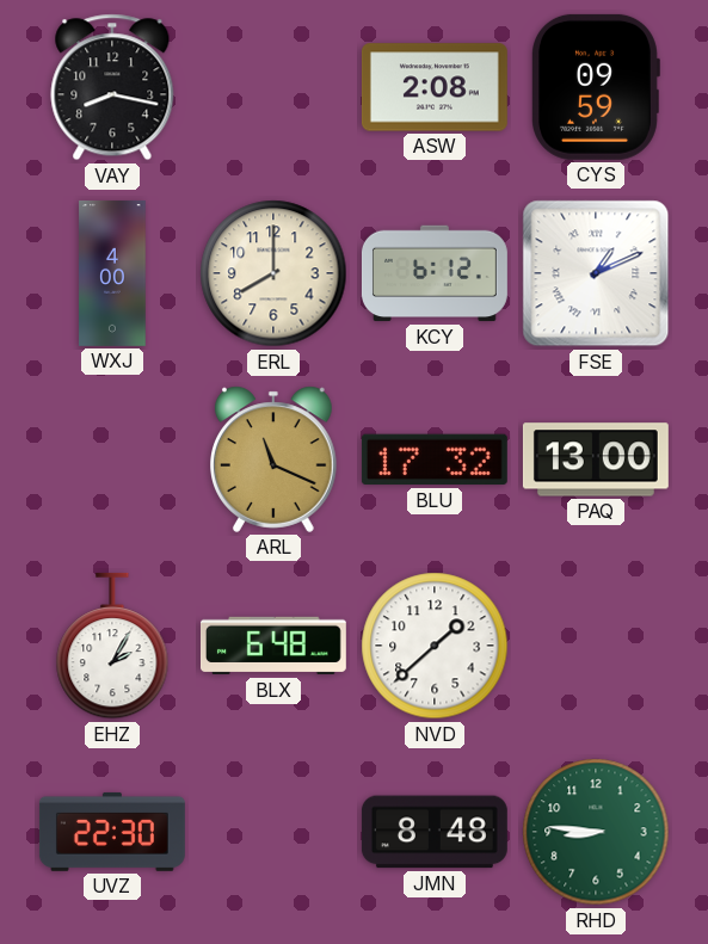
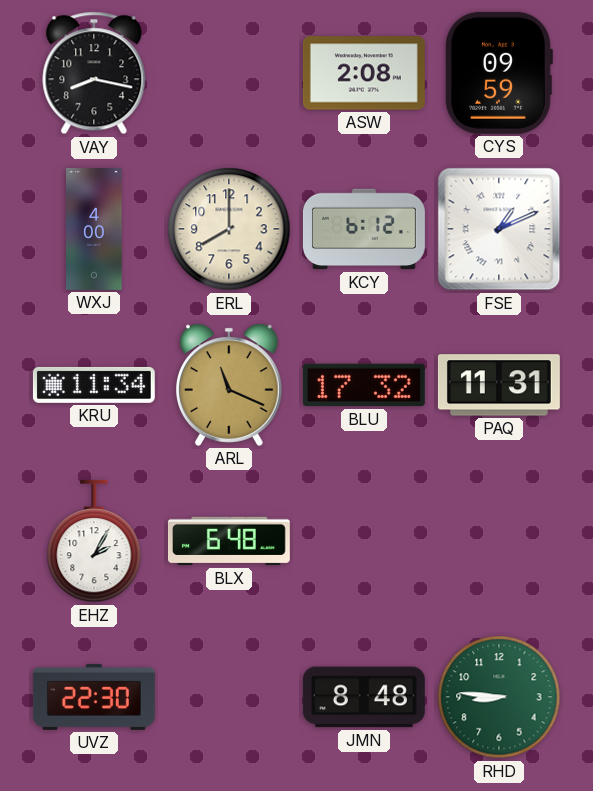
KRU: none -> 11:34 (94, 385)
PAQ: 13:00 -> 11:31 (499, 385)
NVD: 1:38 -> none (435, 646)
